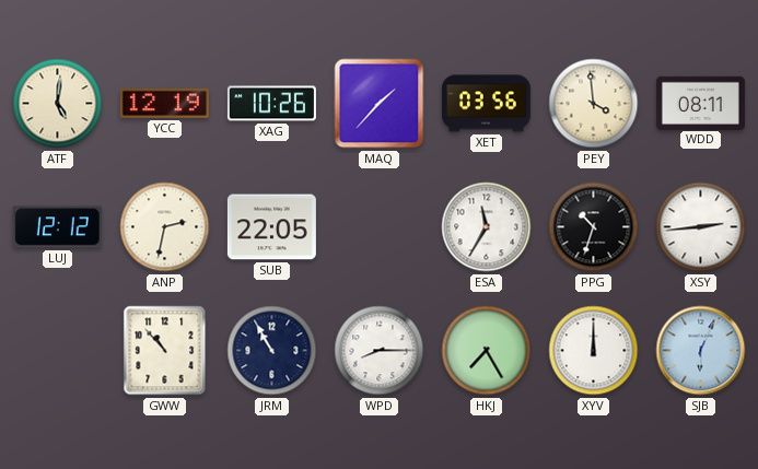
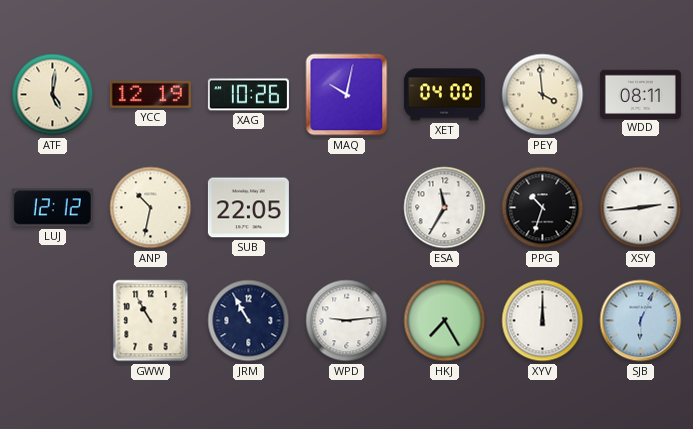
MAQ: 1:37 -> 10:02 (347, 95)
XET: 03:56 -> 04:00 (444, 95)
ANP: 2:32 -> 10:32 (151, 208)
GWW: 10:53 -> 10:55 (151, 321)
WPD: 8:15 -> 9:14 (347, 321)
